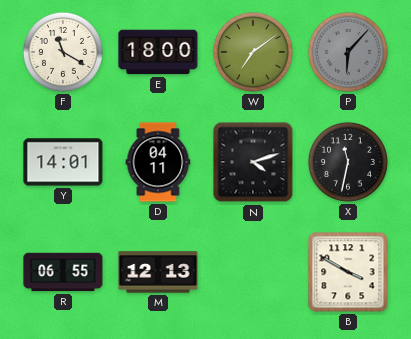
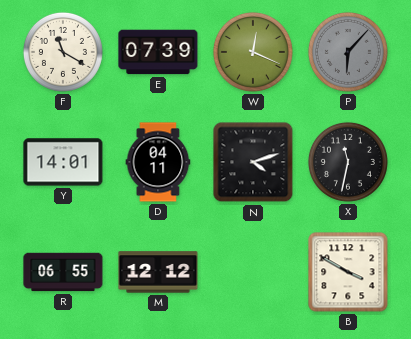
E: 18:00 -> 07:39 (158, 52)
W: 7:09 -> 12:19 (253, 52)
M: 12:13 -> 12:12 (158, 272)
